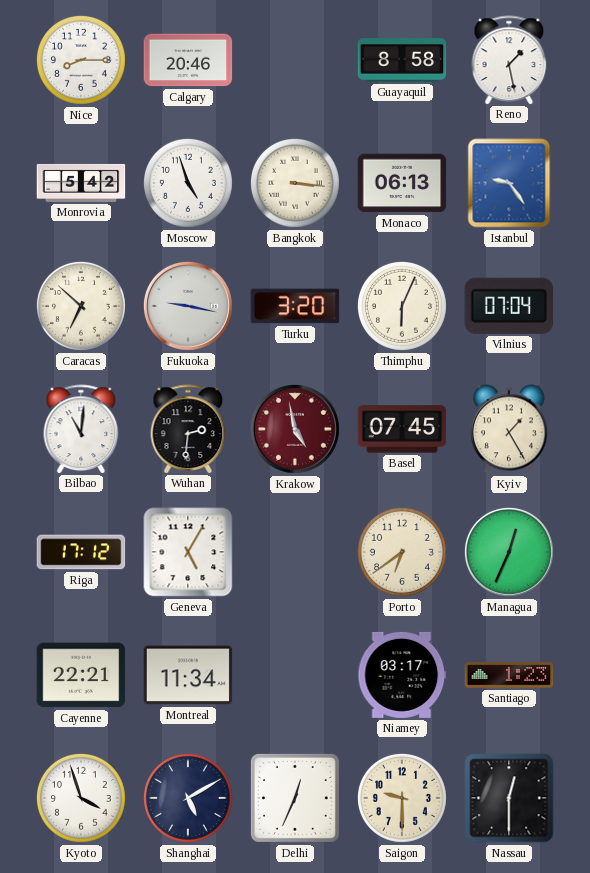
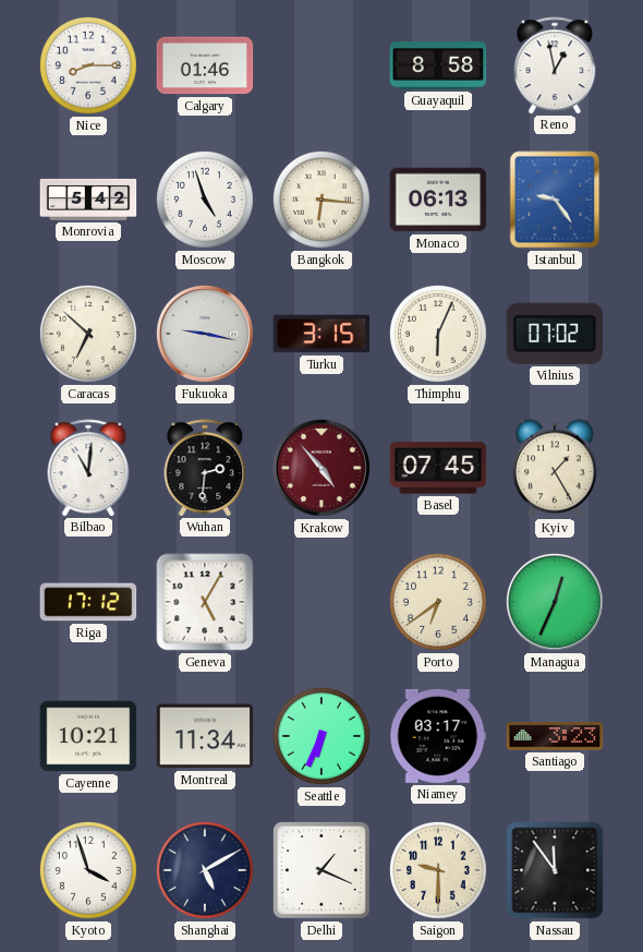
Calgary: 20:46 -> 01:46 (205, 65)
Reno: 1:28 -> 12:58 (555, 65)
Bangkok: 3:16 -> 6:16 (321, 200)
Turku: 3:20 -> 3:15 (321, 334)
Vilnius: 07:04 -> 07:02 (554, 334)
Krakow: 4:58 -> 4:53 (321, 468)
Cayenne: 22:21 -> 10:21 (88, 736)
Seattle: none -> 6:34 (321, 736)
Santiago: 1:23 -> 3:23 (555, 736)
Delhi: 12:34 -> 1:19 (321, 870)
Nassau: 12:30 -> 11:54 (555, 870)
